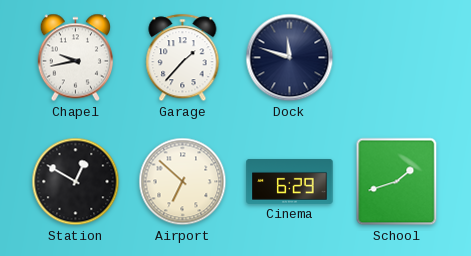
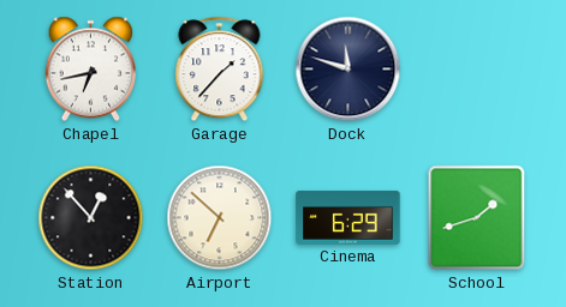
Chapel: 9:43 -> 6:43 (90, 70)
Station: 12:50 -> 12:53 (91, 218)
